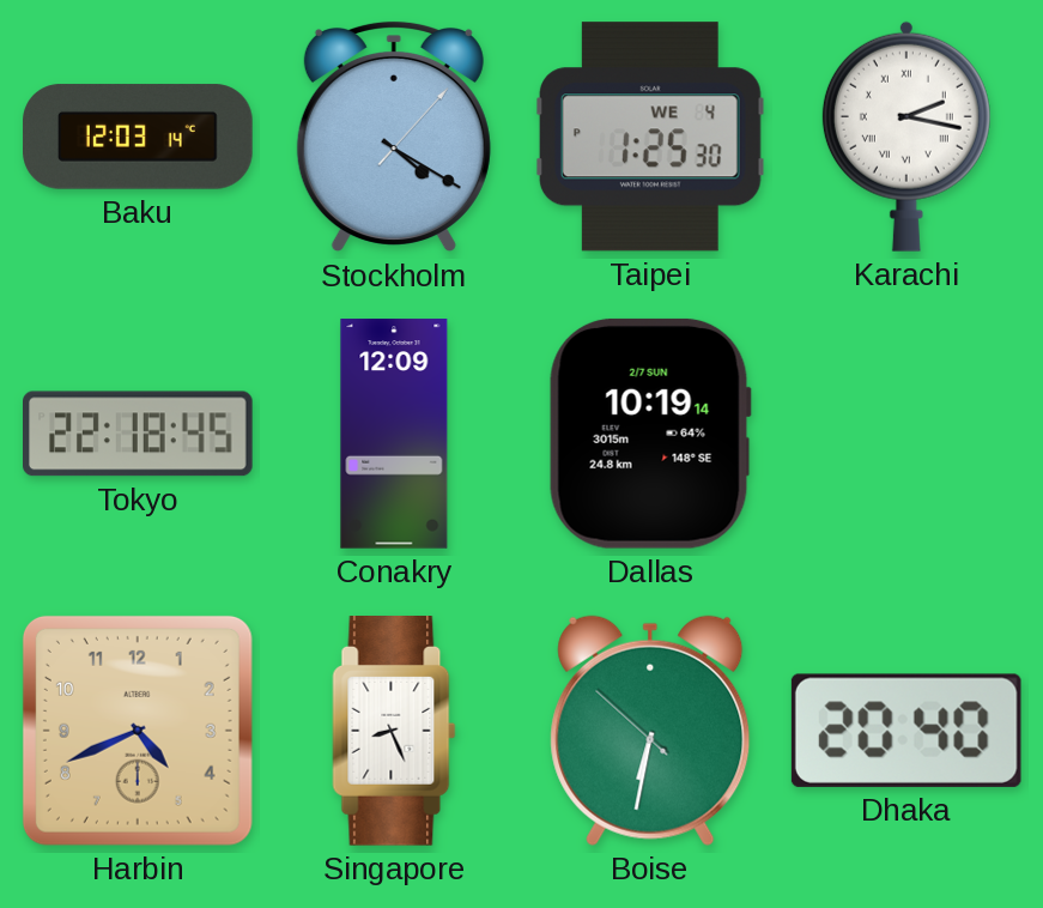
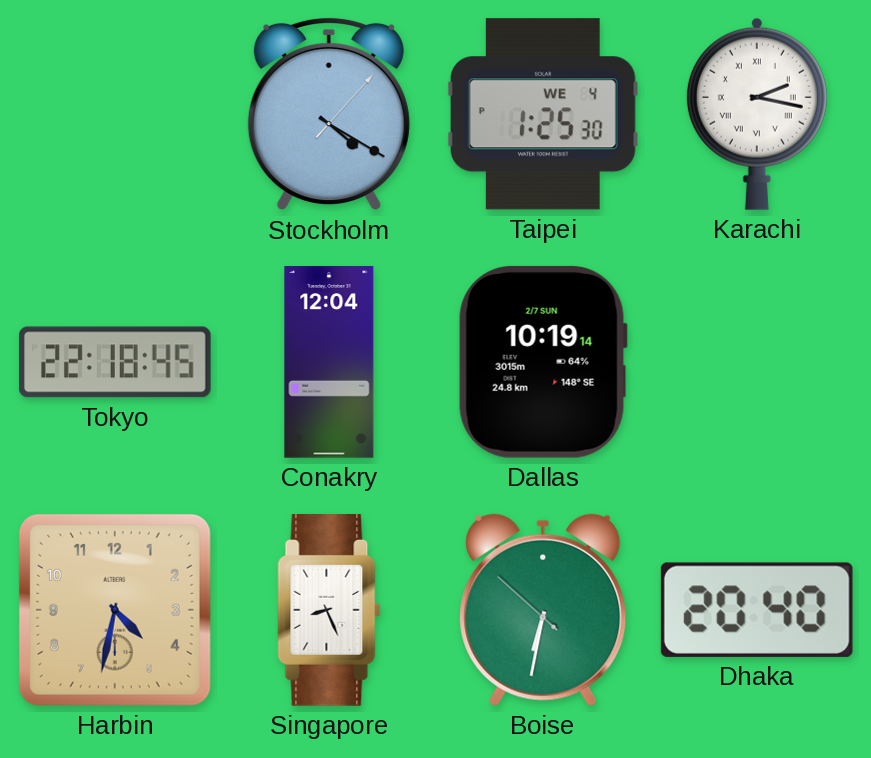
Baku: 12:03 -> none (138, 137)
Conakry: 12:09 -> 12:04 (329, 362)
Harbin: 4:41 -> 4:32 (115, 610)
